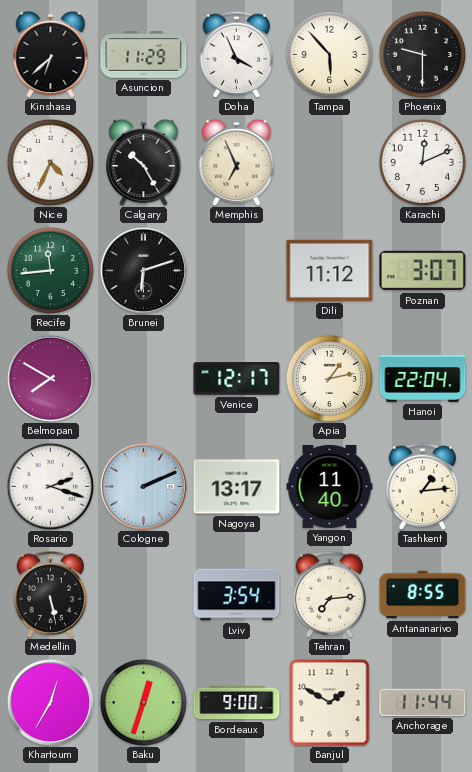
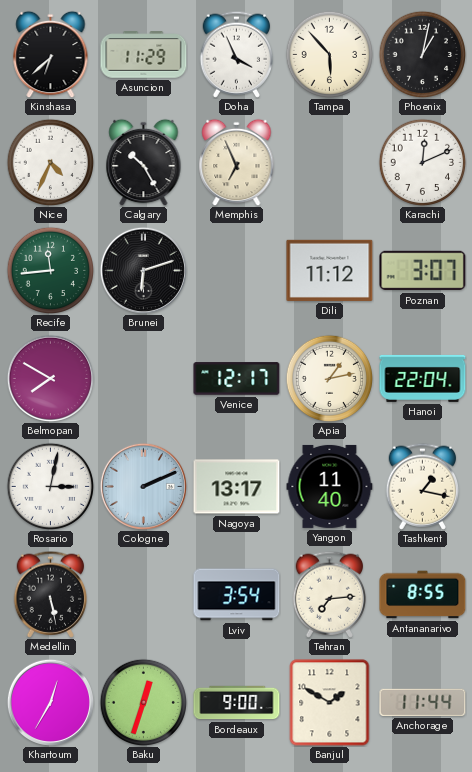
Phoenix: 9:30 -> 1:02 (422, 54)
Rosario: 2:18 -> 3:02 (50, 486)
Tashkent: 1:14 -> 1:17 (423, 486)
